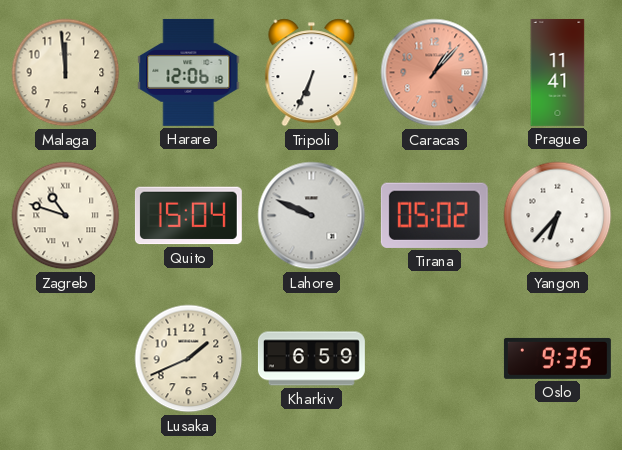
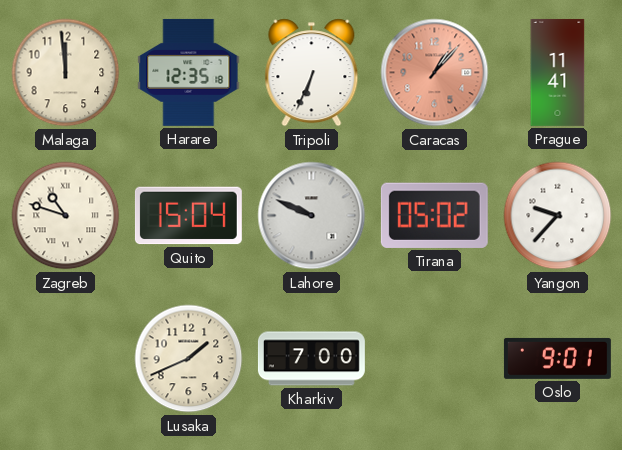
Harare: 12:06 -> 12:35 (189, 72)
Yangon: 6:37 -> 9:37 (558, 216)
Kharkiv: 6:59 -> 7:00 (311, 359)
Oslo: 9:35 -> 9:01 (557, 358)
